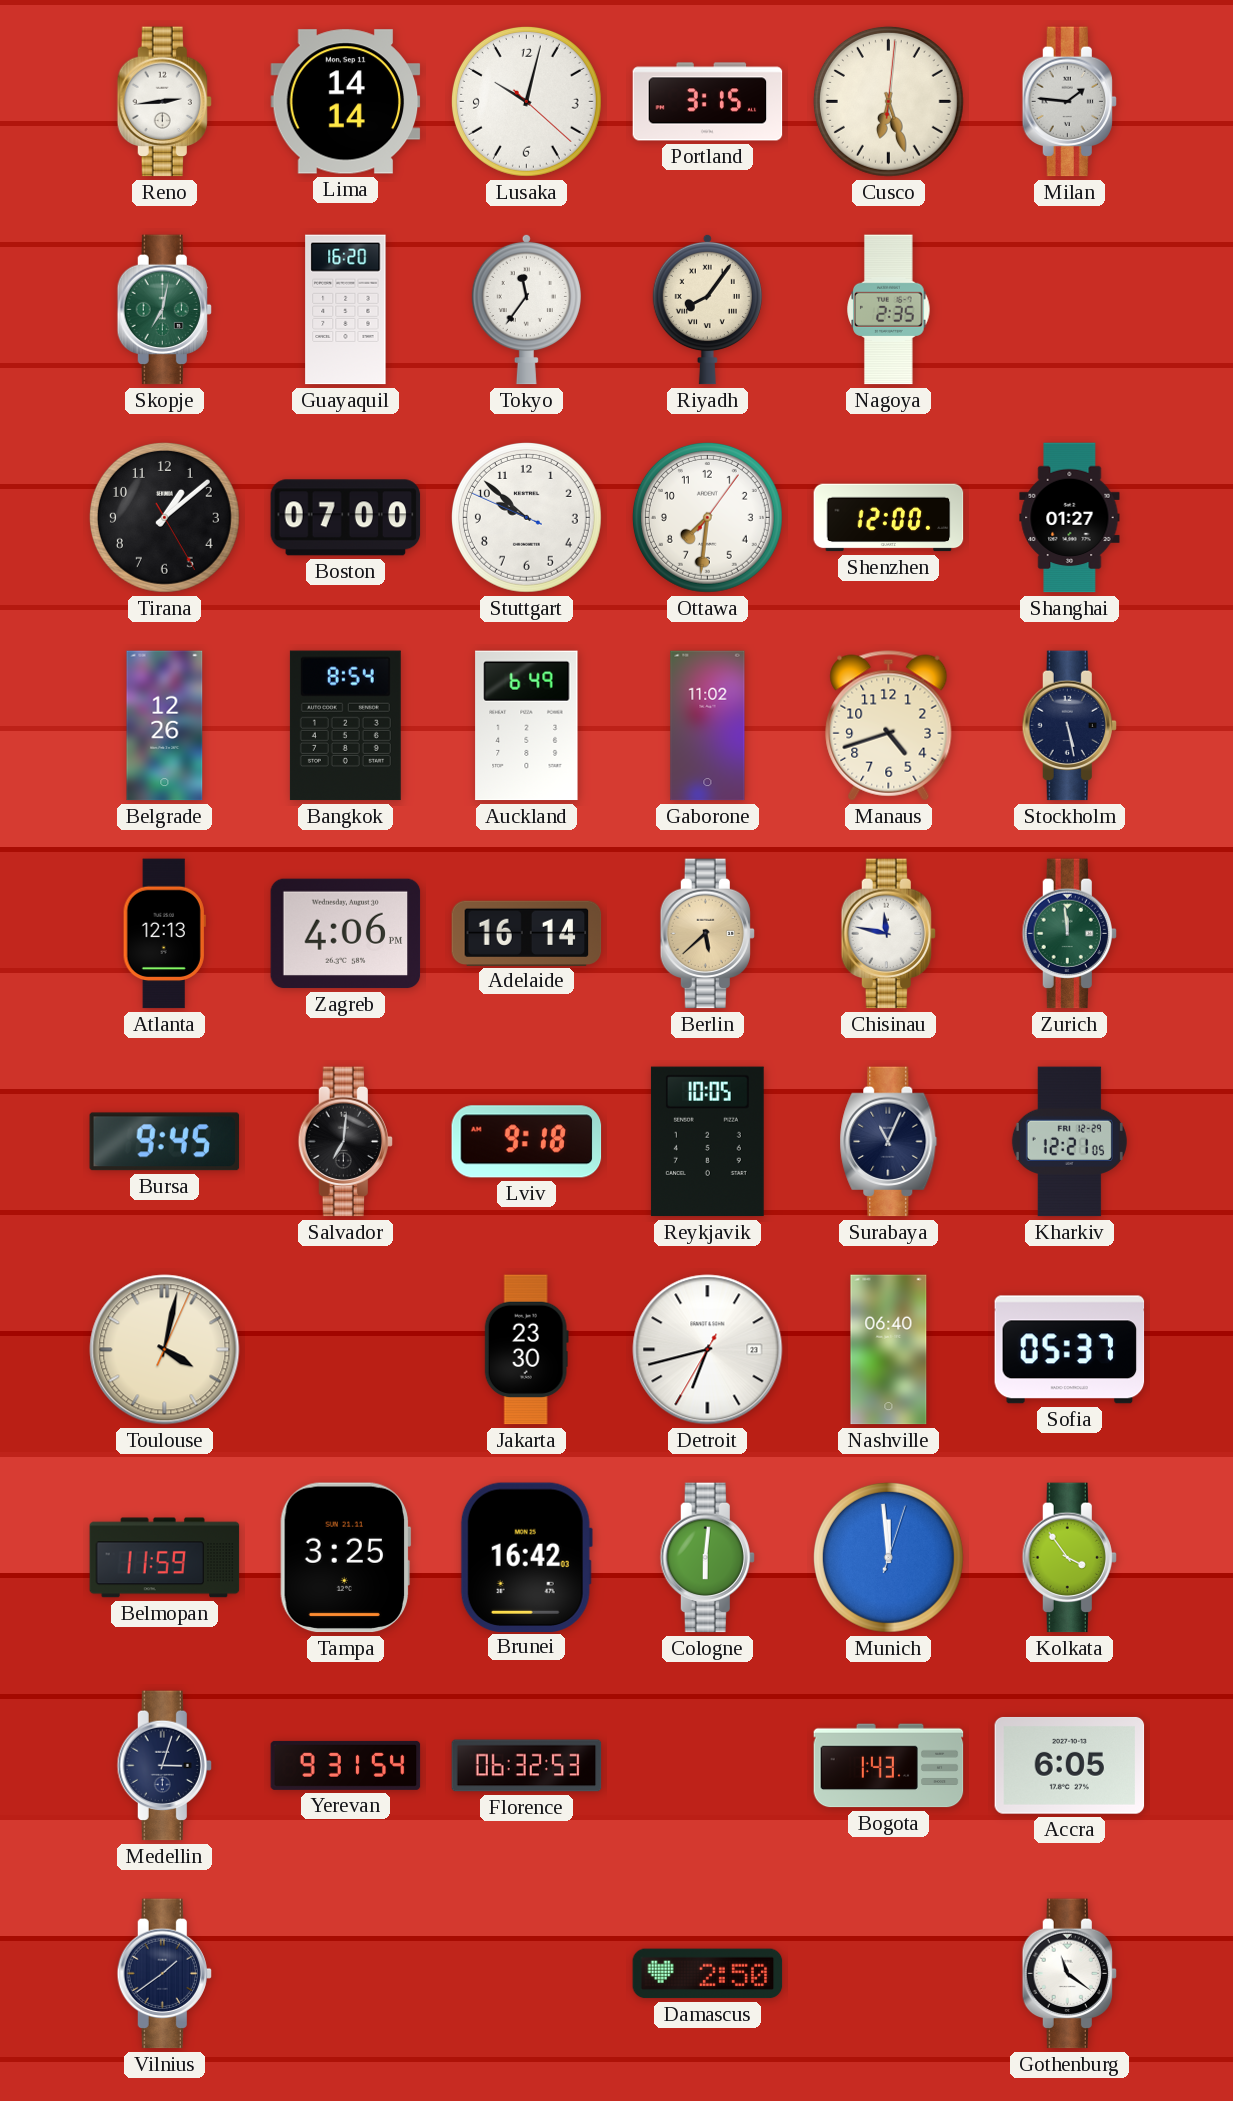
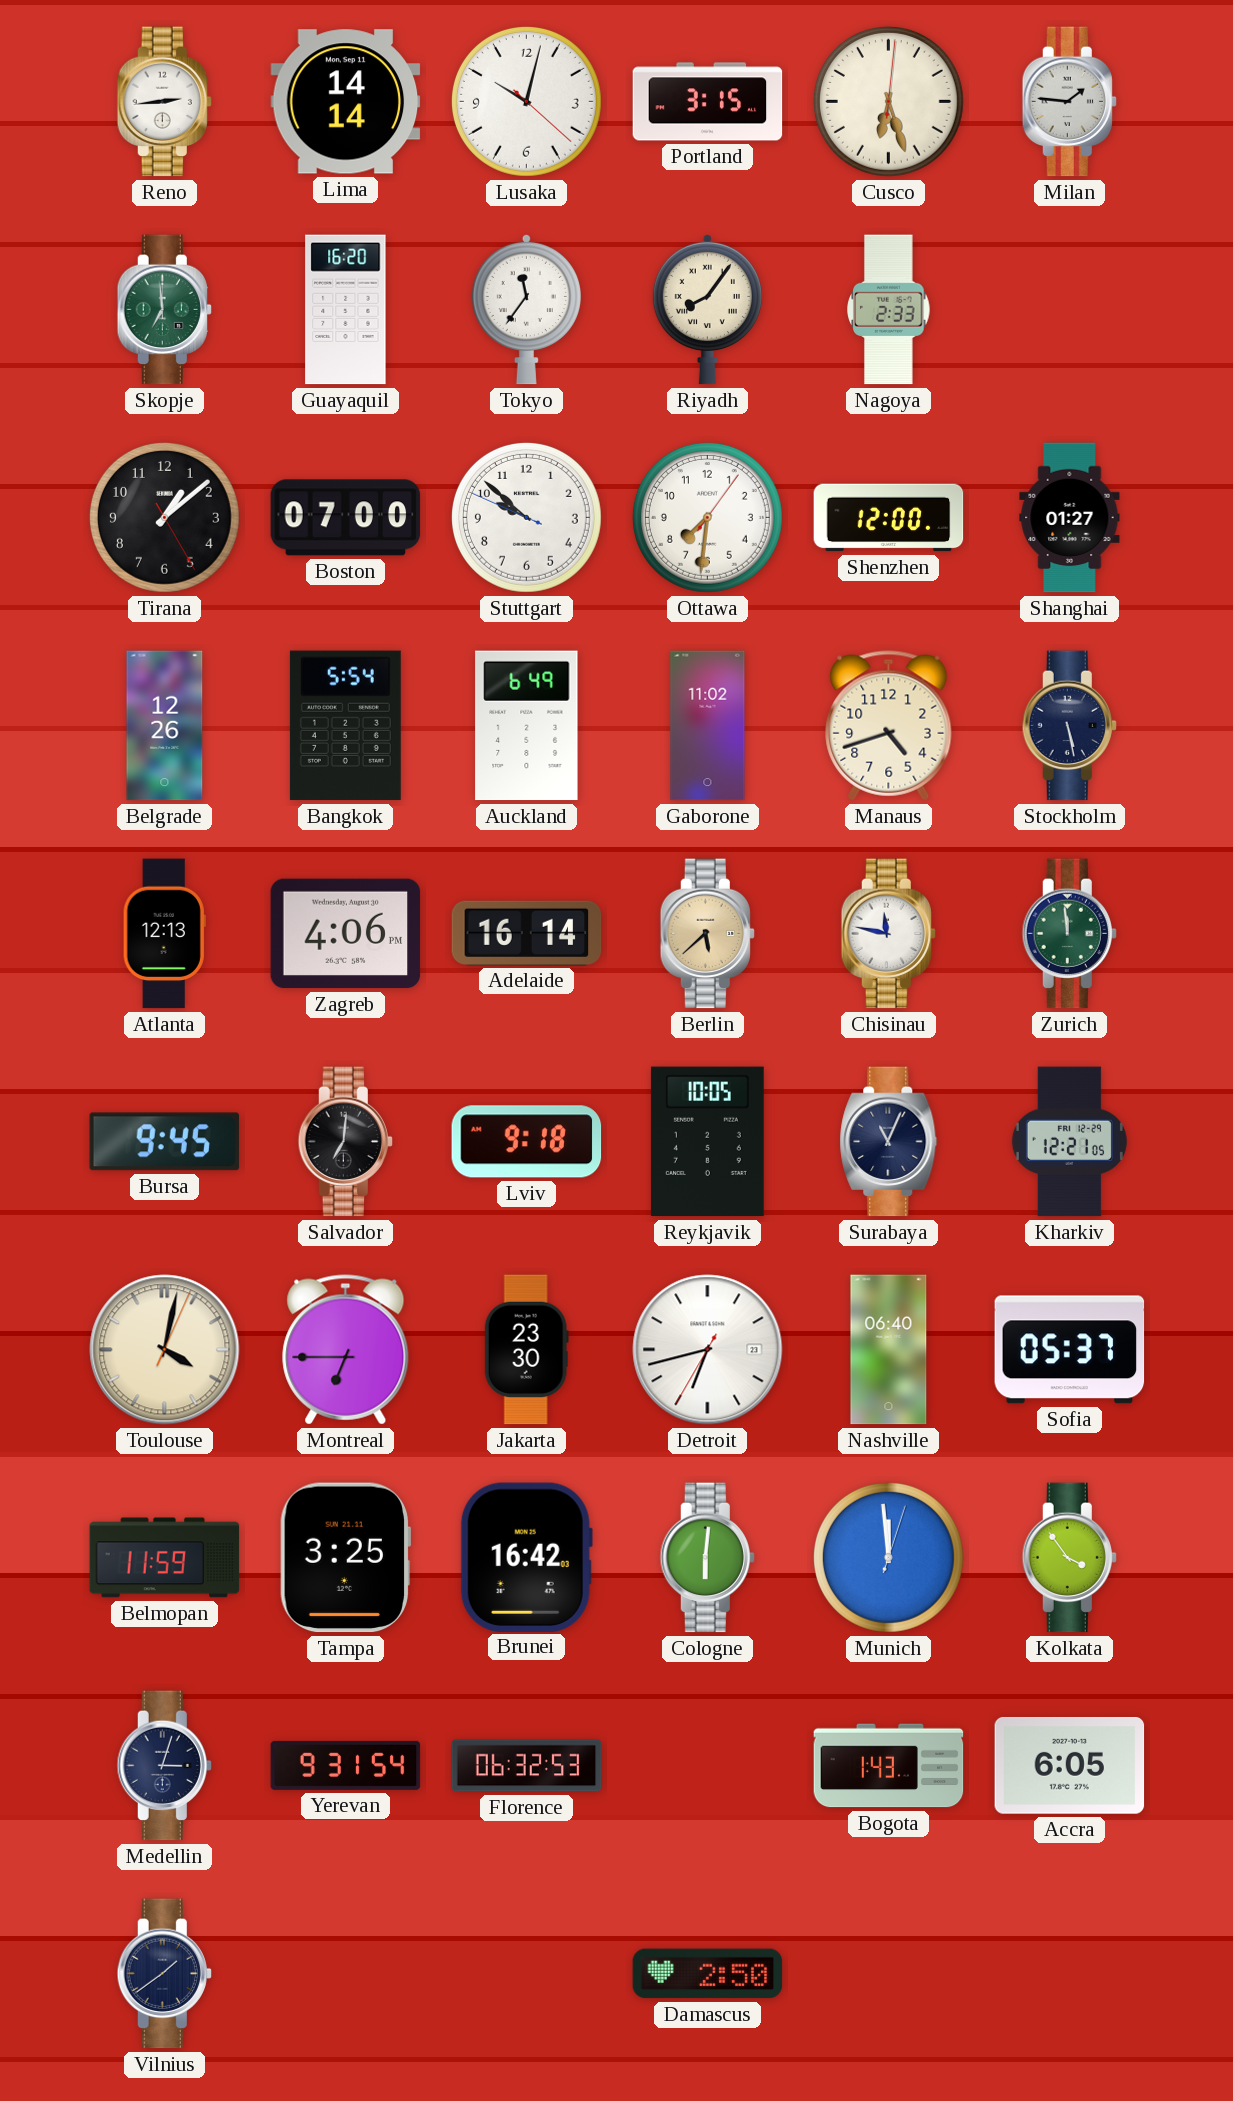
Skopje: 7:02 -> 6:59 (164, 310)
Nagoya: 2:35 -> 2:33 (889, 310)
Bangkok: 8:54 -> 5:54 (345, 726)
Montreal: none -> 6:45 (346, 1350)
Gothenburg: 11:21 -> none (1069, 1974)
